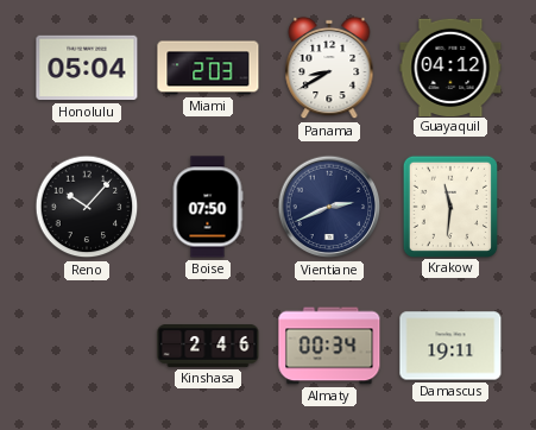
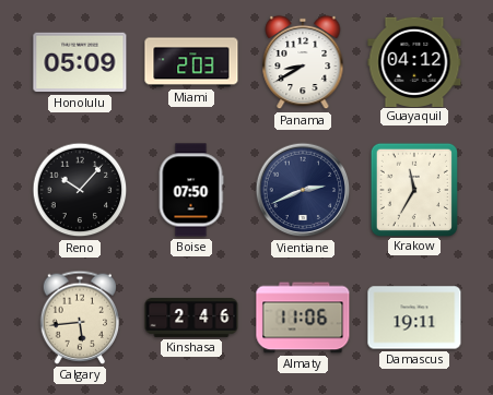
Honolulu: 05:04 -> 05:09 (80, 62)
Krakow: 11:31 -> 11:35 (413, 189)
Calgary: none -> 5:44 (80, 318)
Almaty: 00:34 -> 11:06 (303, 318)
